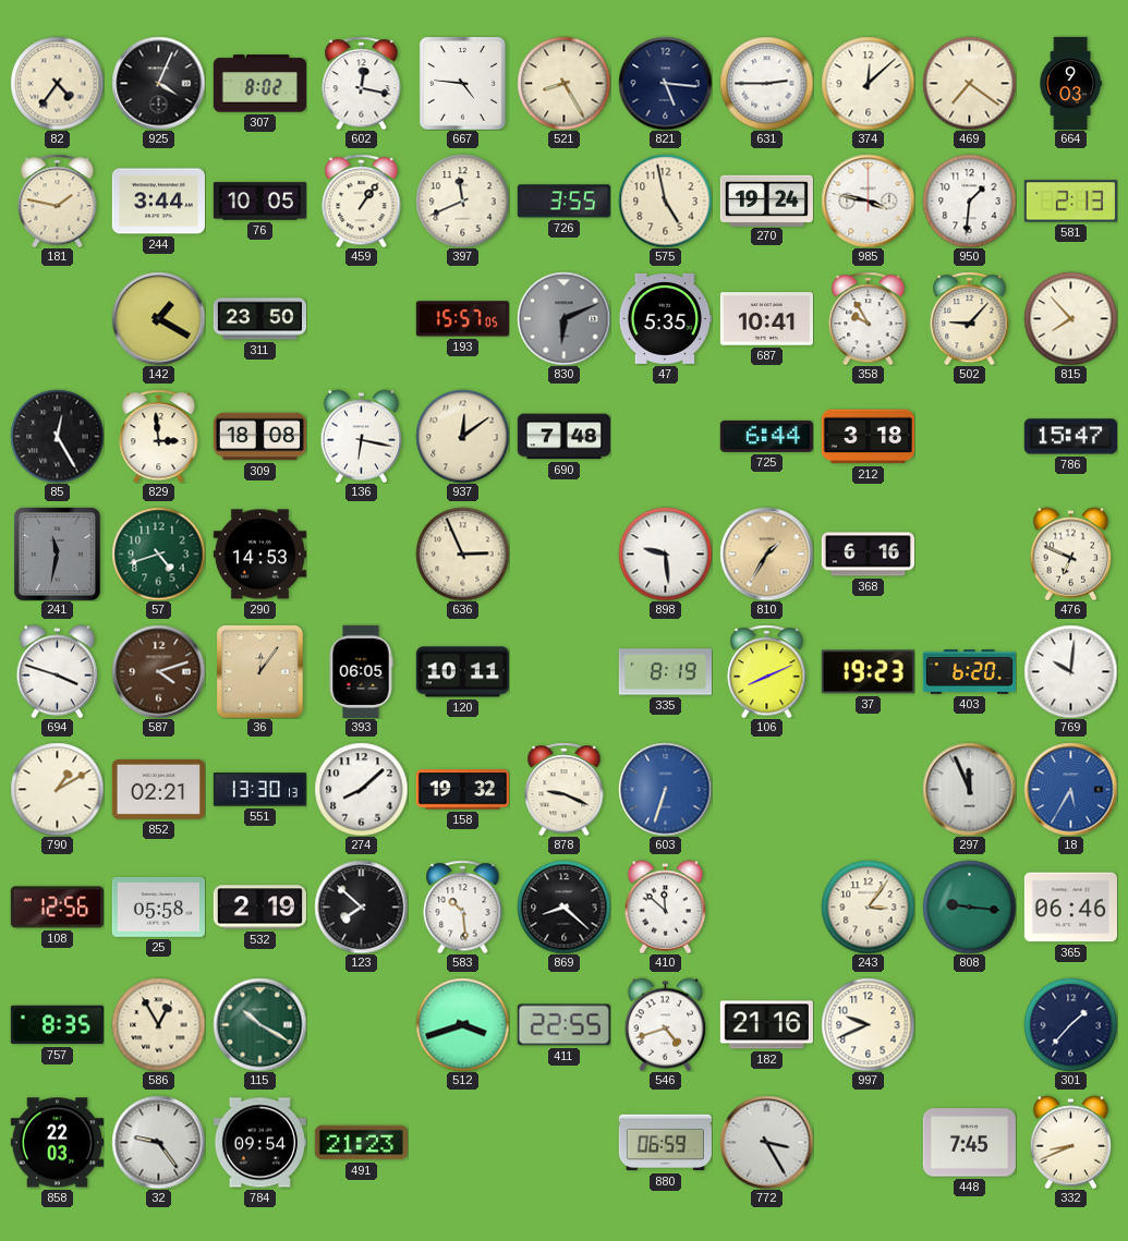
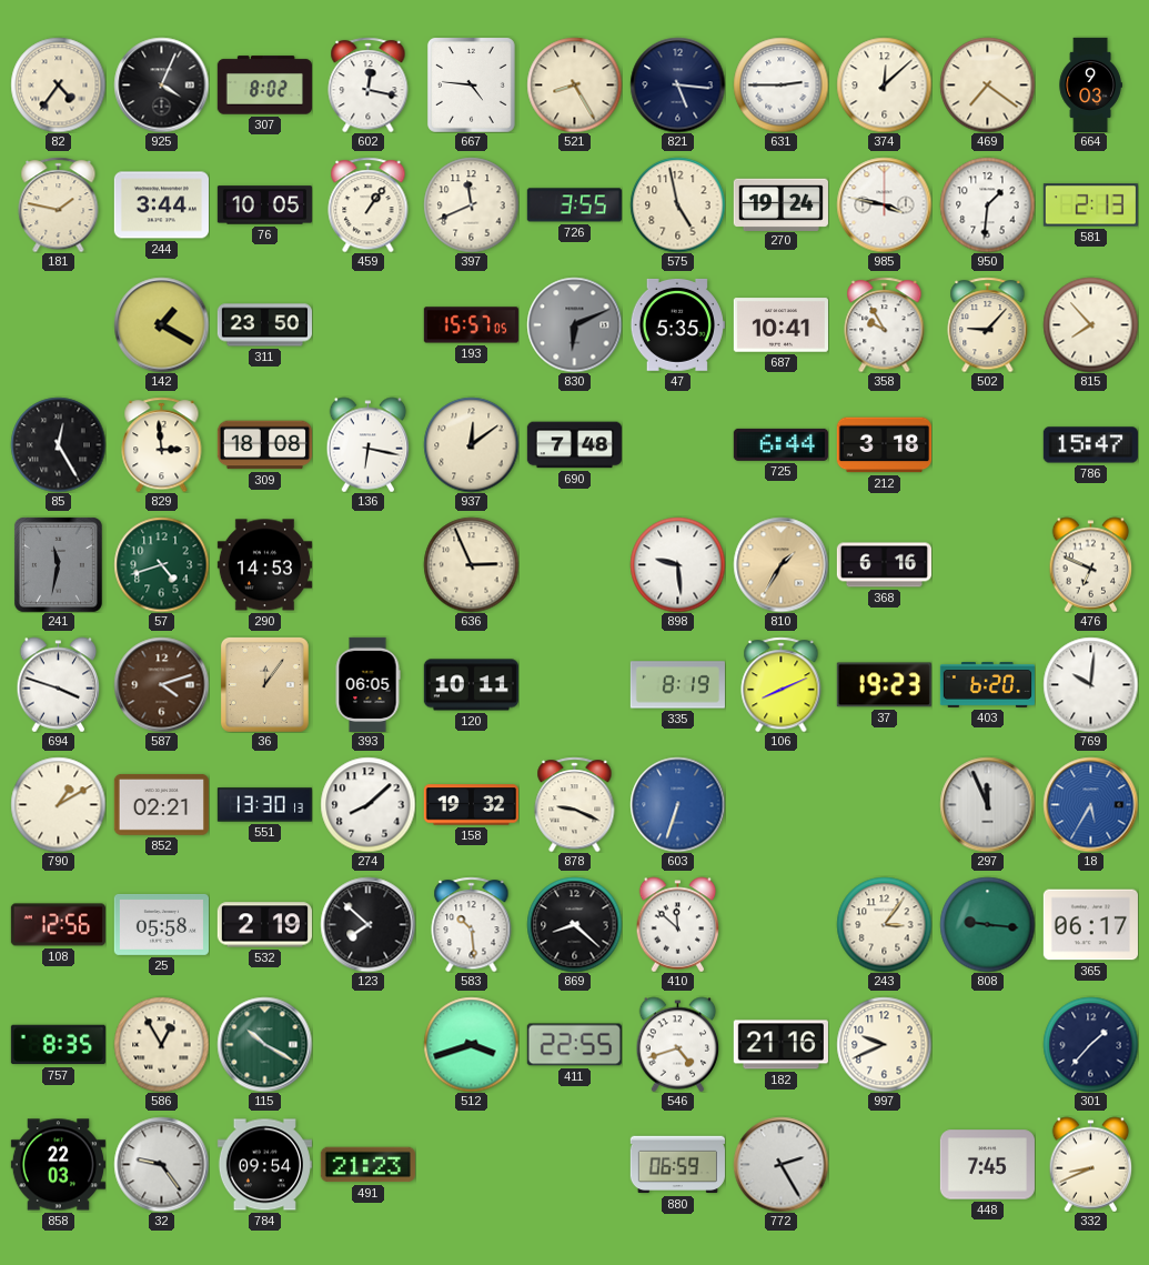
365: 06:46 -> 06:17 (1090, 925)
772: 3:25 -> 2:25 (780, 1164)
